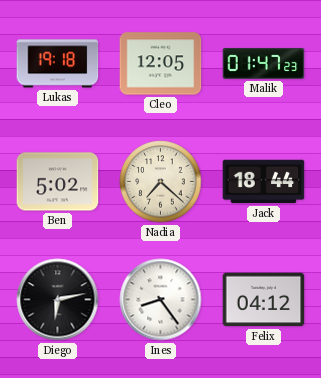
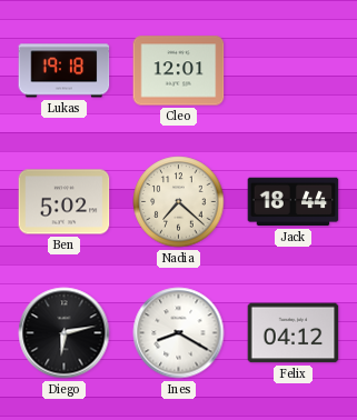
Cleo: 12:05 -> 12:01 (179, 71)
Malik: 01:47 -> none (264, 63)
Ines: 8:24 -> 8:20 (179, 333)
